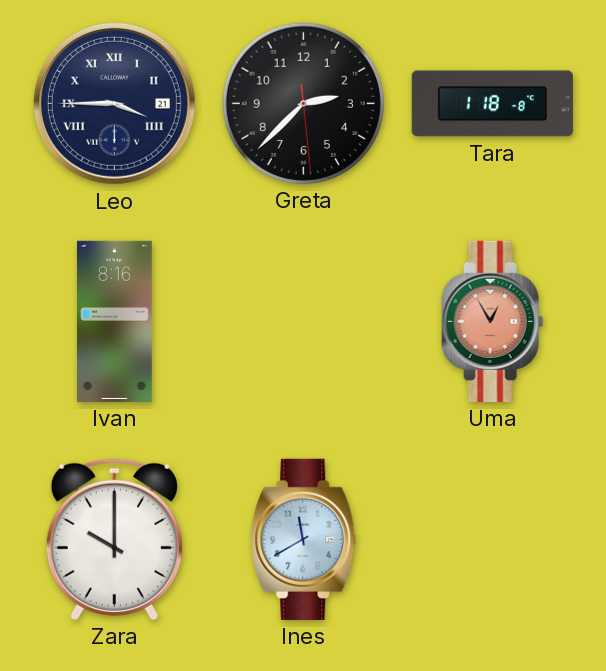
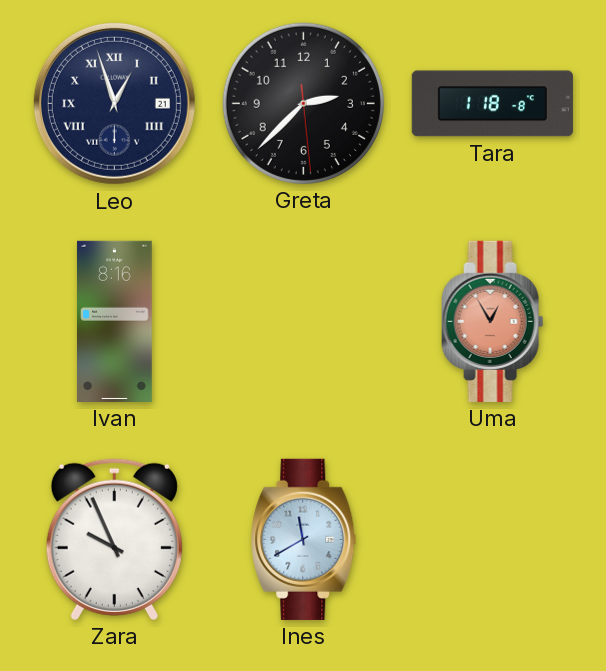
Leo: 3:45 -> 12:57 (114, 103)
Zara: 10:00 -> 9:56 (114, 539)
